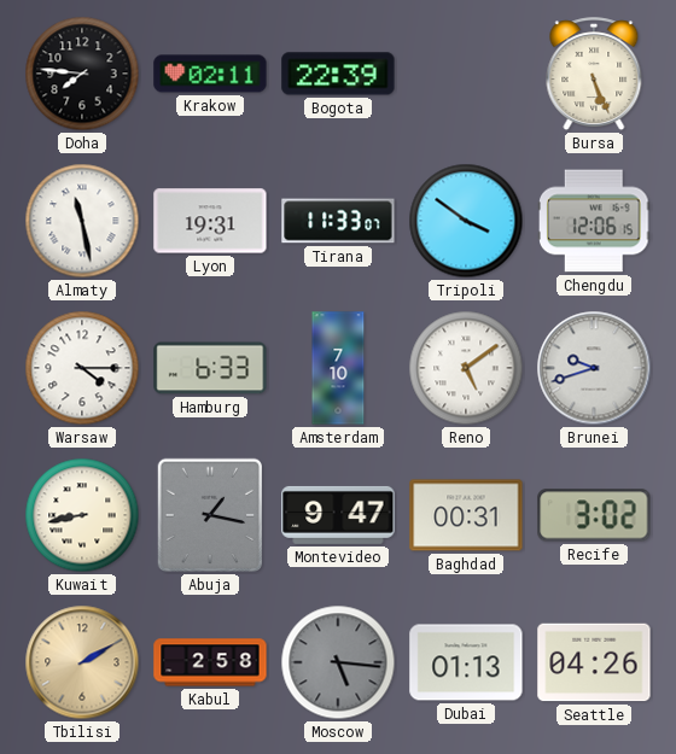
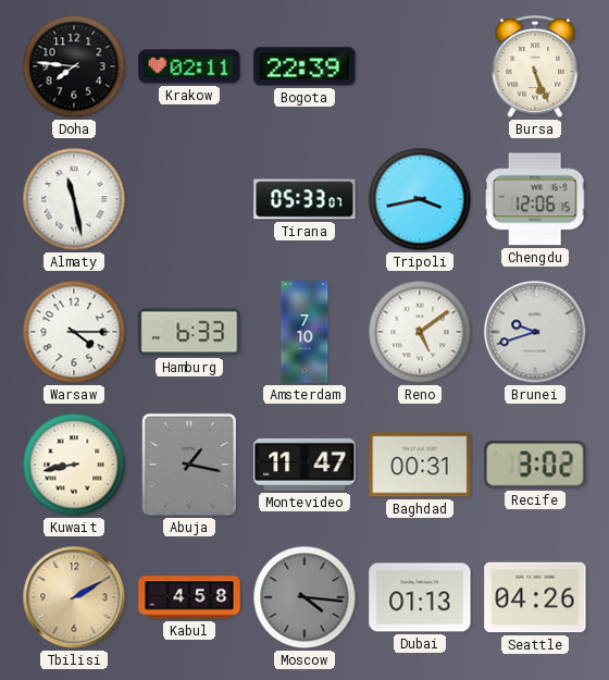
Lyon: 19:31 -> none (210, 221)
Tirana: 11:33 -> 05:33 (304, 199)
Tripoli: 3:51 -> 3:43 (420, 199)
Montevideo: 9:47 -> 11:47 (304, 465)
Kabul: 2:58 -> 4:58 (189, 597)
Moscow: 5:16 -> 4:16 (304, 597)
